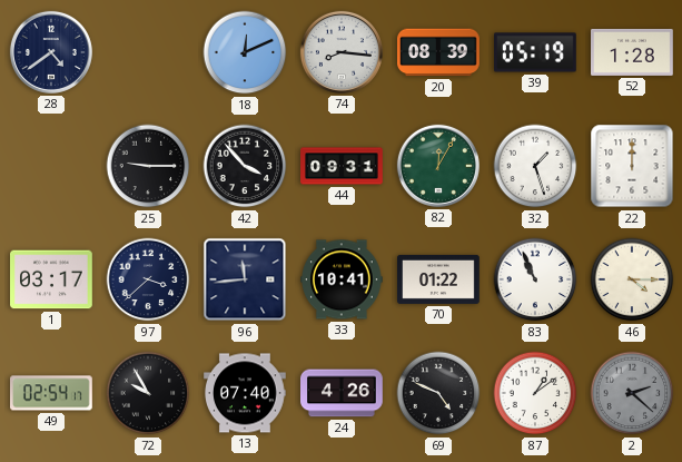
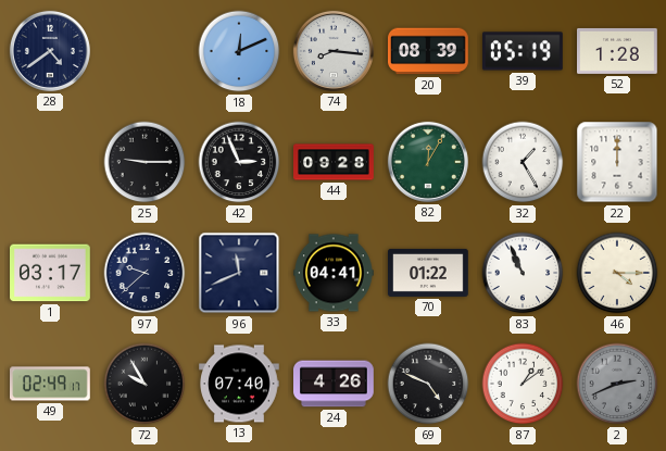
42: 3:53 -> 2:56 (239, 162)
44: 09:31 -> 09:28 (334, 162)
32: 1:27 -> 1:25 (523, 162)
97: 3:38 -> 9:38 (144, 273)
96: 11:44 -> 11:41 (239, 273)
33: 10:41 -> 04:41 (335, 273)
49: 02:54 -> 02:49 (51, 384)
2: 2:22 -> 2:41 (617, 384)
